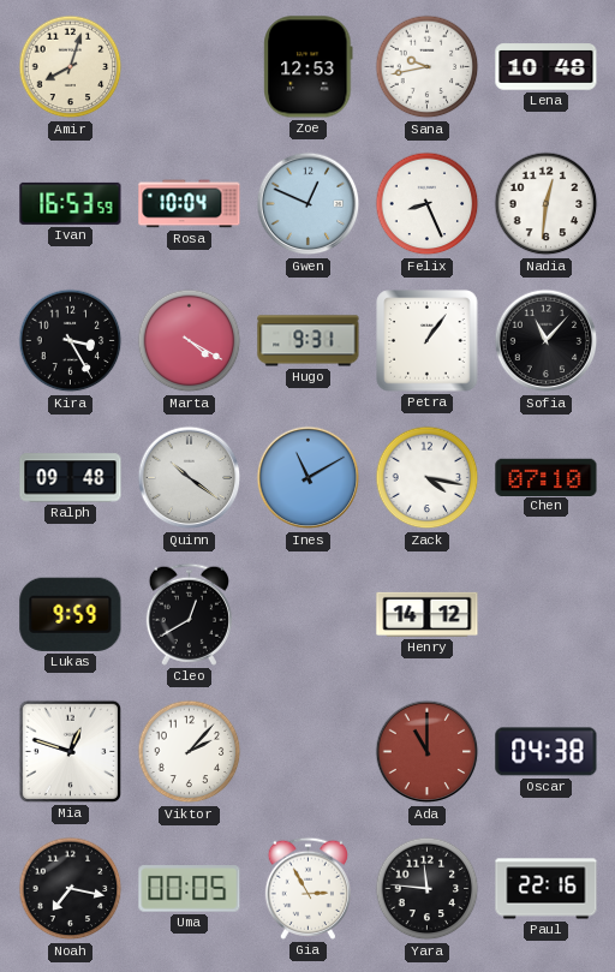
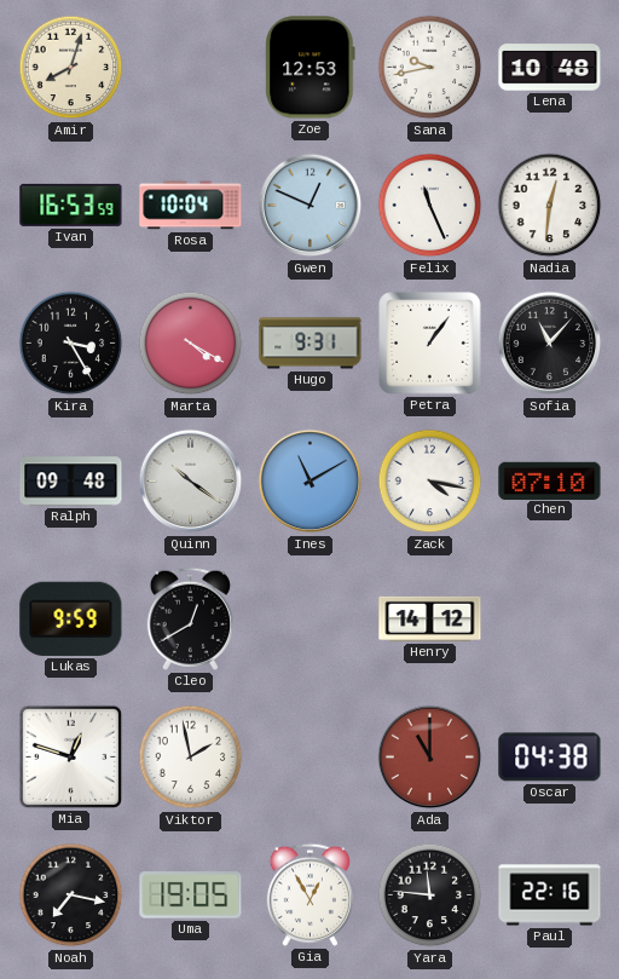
Felix: 8:26 -> 11:26 (430, 206)
Viktor: 2:07 -> 1:58 (191, 758)
Uma: 00:05 -> 19:05 (191, 896)
Gia: 2:55 -> 12:55 (309, 894)
